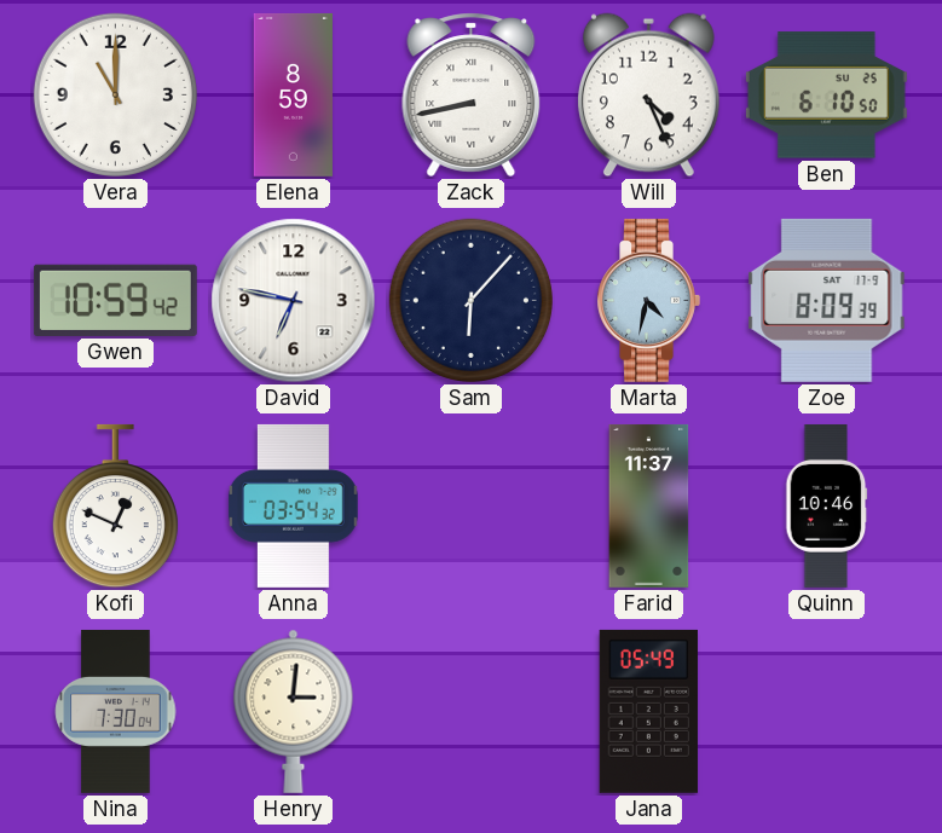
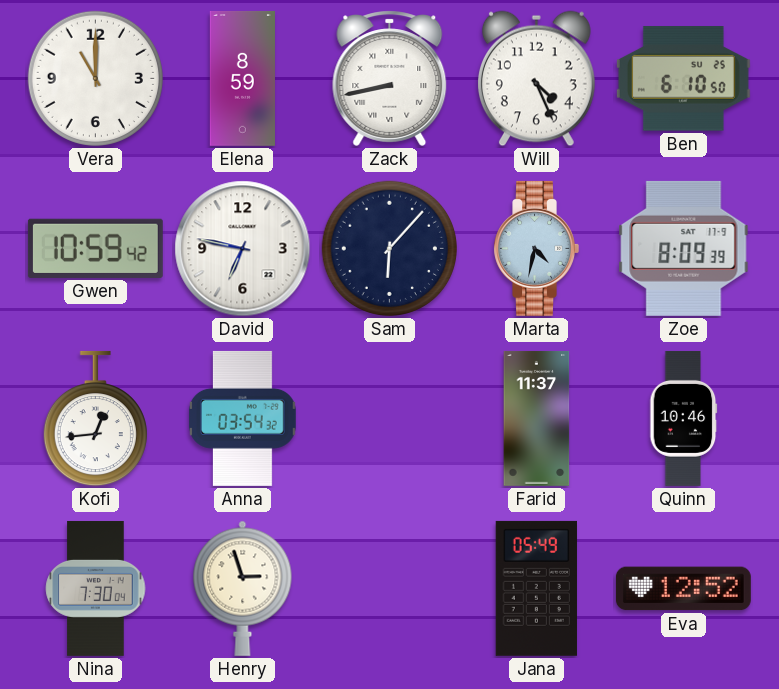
Kofi: 12:49 -> 12:44 (95, 419)
Henry: 3:01 -> 2:57 (243, 588)
Eva: none -> 12:52 (683, 589)
